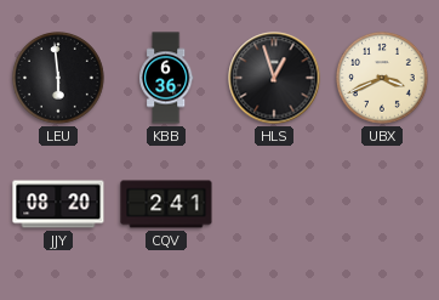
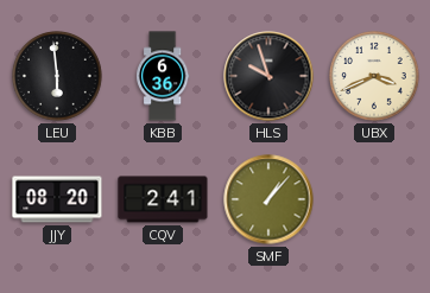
HLS: 12:57 -> 9:57 (268, 76)
SMF: none -> 1:07 (268, 199)
